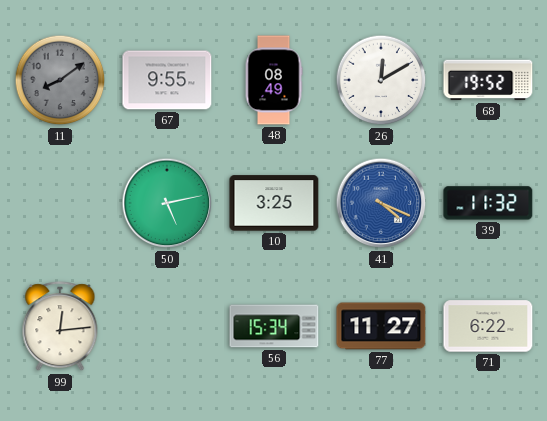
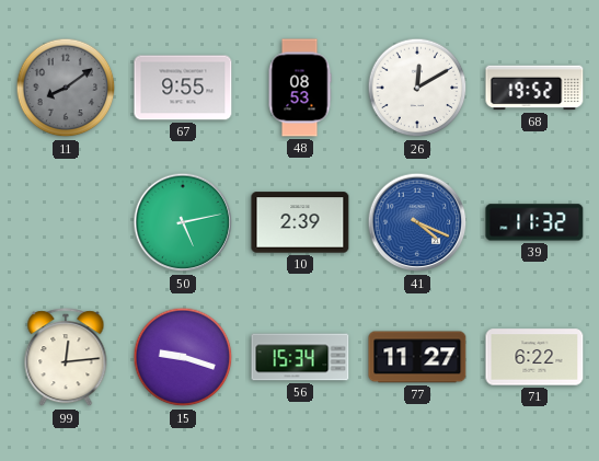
48: 08:49 -> 08:53 (300, 88)
10: 3:25 -> 2:39 (300, 222)
15: none -> 9:18 (183, 357)
